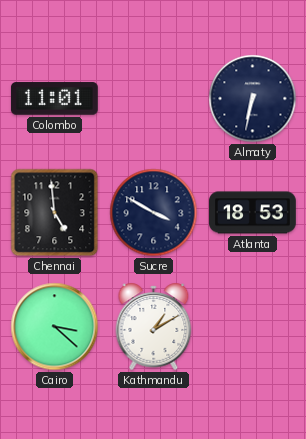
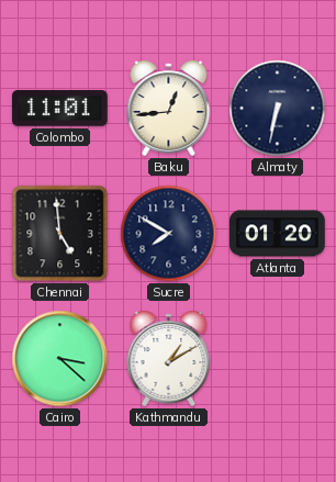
Baku: none -> 12:44 (169, 108)
Sucre: 3:50 -> 7:50 (169, 234)
Atlanta: 18:53 -> 01:20 (278, 234)
